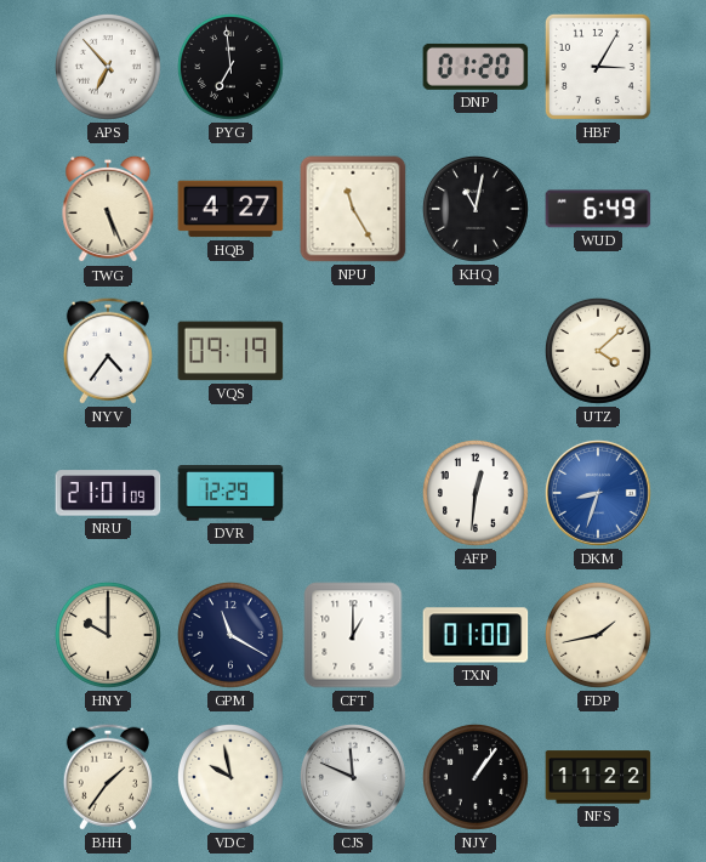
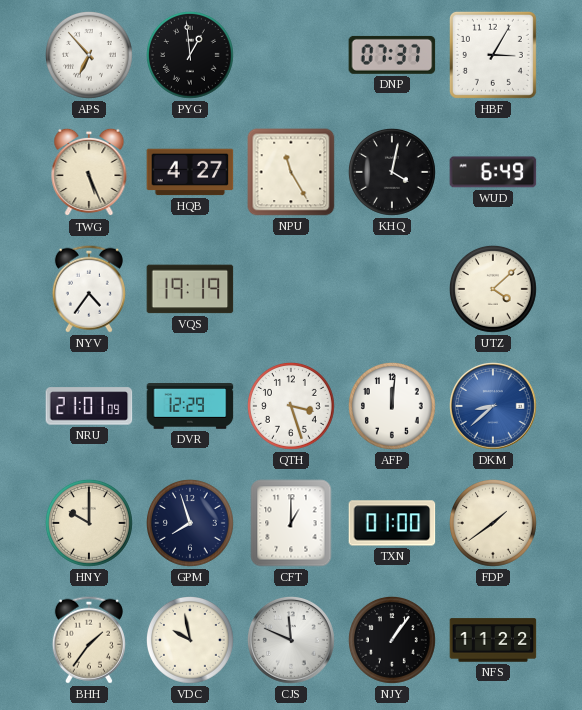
PYG: 6:59 -> 12:59 (190, 55)
DNP: 01:20 -> 07:37 (392, 55)
KHQ: 11:02 -> 4:02 (392, 172)
VQS: 09:19 -> 19:19 (190, 289)
QTH: none -> 3:27 (291, 406)
AFP: 12:31 -> 12:01 (392, 406)
DKM: 8:33 -> 8:38 (494, 407)
GPM: 11:20 -> 7:57 (190, 523)
FDP: 1:43 -> 1:39 (493, 523)
